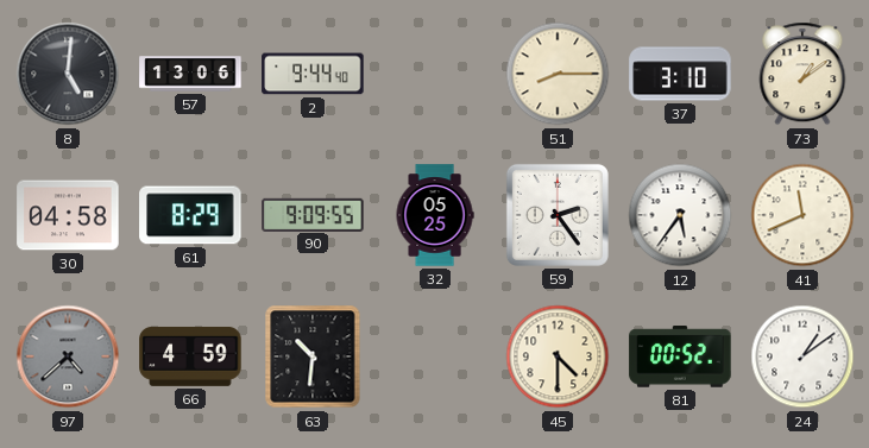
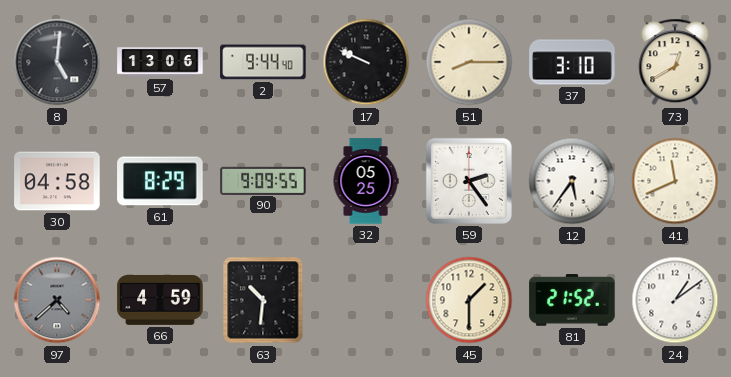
17: none -> 9:49 (366, 62)
73: 1:09 -> 12:40 (675, 62)
45: 4:30 -> 1:30 (469, 300)
81: 00:52 -> 21:52 (572, 300)
